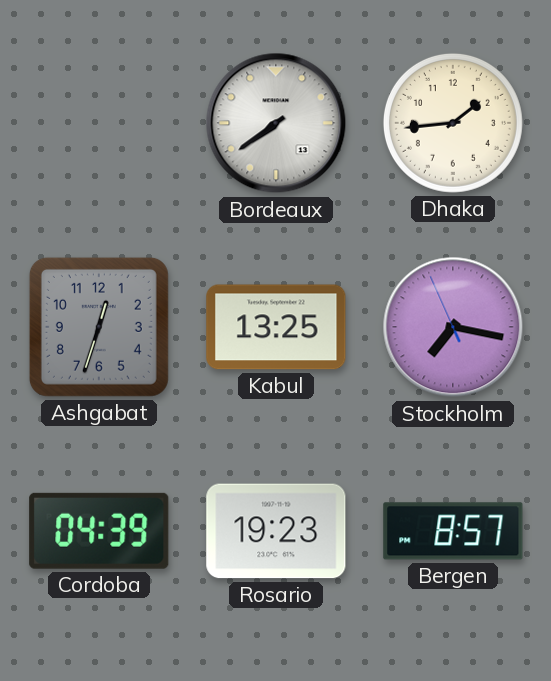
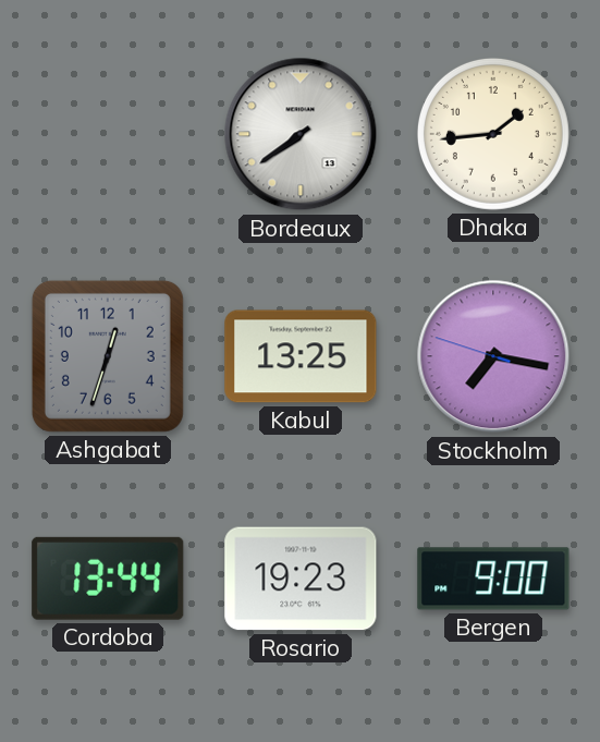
Stockholm: 7:16:56 -> 7:16:48 (493, 356)
Cordoba: 04:39 -> 13:44 (108, 579)
Bergen: 8:57 -> 9:00 (493, 579)
